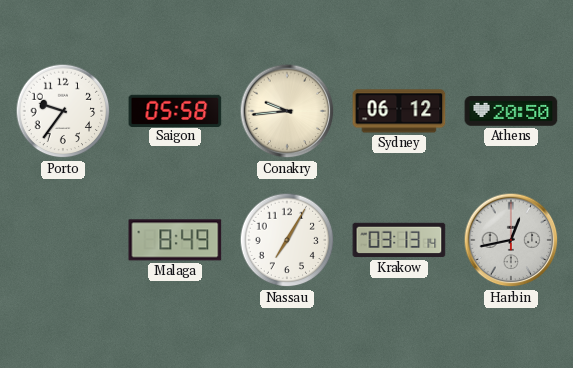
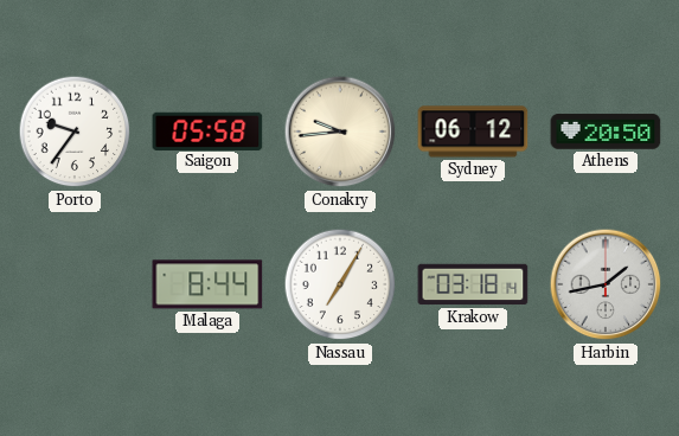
Malaga: 8:49 -> 8:44 (207, 284)
Krakow: 03:13 -> 03:18 (473, 284)
Harbin: 12:43 -> 1:43 (606, 284)
